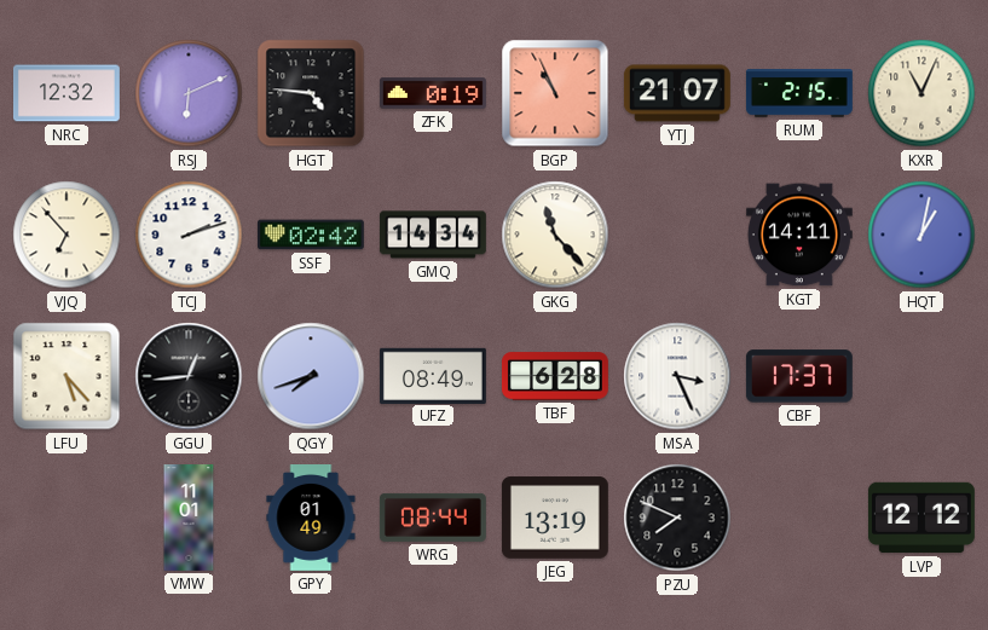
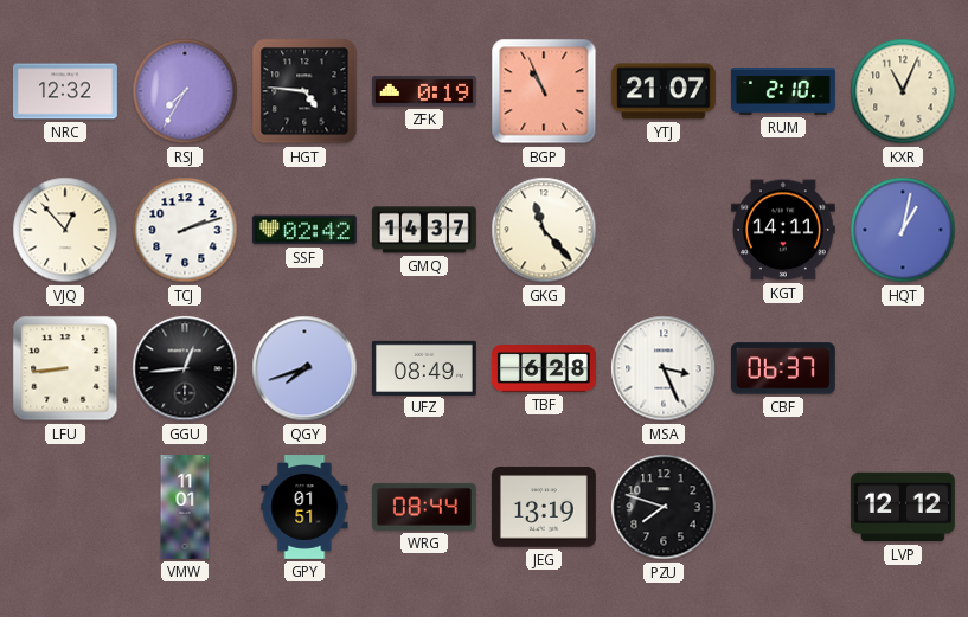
RSJ: 6:11 -> 7:35 (185, 91)
RUM: 2:15 -> 2:10 (783, 91)
VJQ: 6:53 -> 12:53 (65, 230)
GMQ: 14:34 -> 14:37 (424, 230)
LFU: 5:23 -> 8:44 (65, 368)
CBF: 17:37 -> 06:37 (783, 368)
GPY: 01:49 -> 01:51 (304, 508)
PZU: 7:49 -> 7:48 (664, 507)
